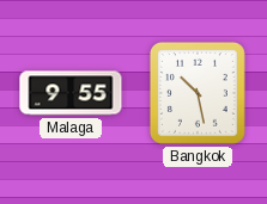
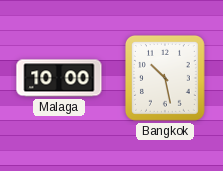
Malaga: 9:55 -> 10:00 (59, 78)
